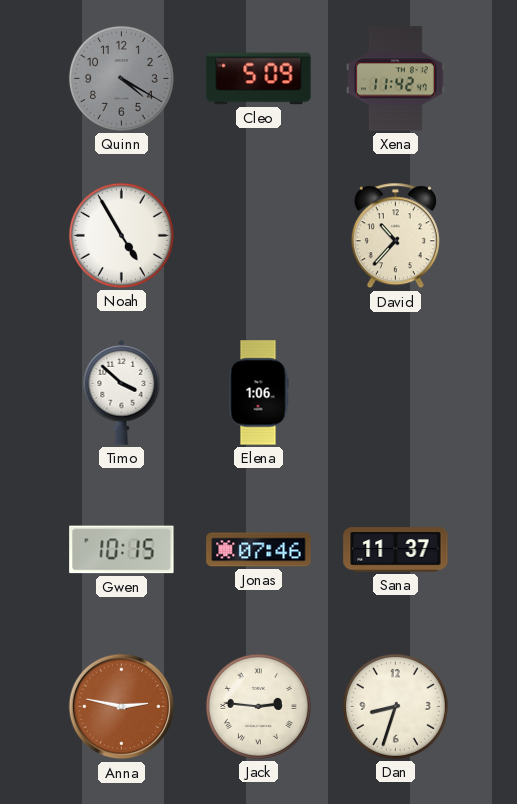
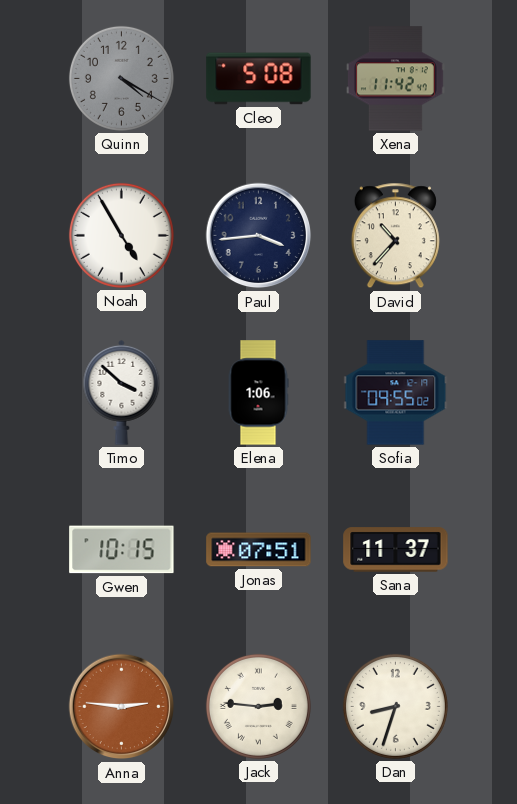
Cleo: 5:09 -> 5:08 (259, 79)
Paul: none -> 3:44 (259, 236)
Sofia: none -> 09:55 (396, 393)
Jonas: 07:46 -> 07:51 (259, 550)
Anna: 2:47 -> 2:46 (122, 707)
